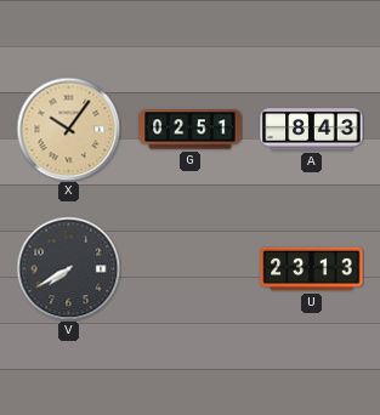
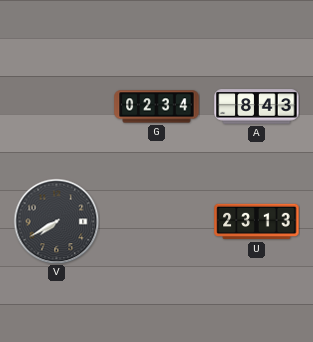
X: 10:06 -> none (68, 129)
G: 02:51 -> 02:34 (157, 107)
